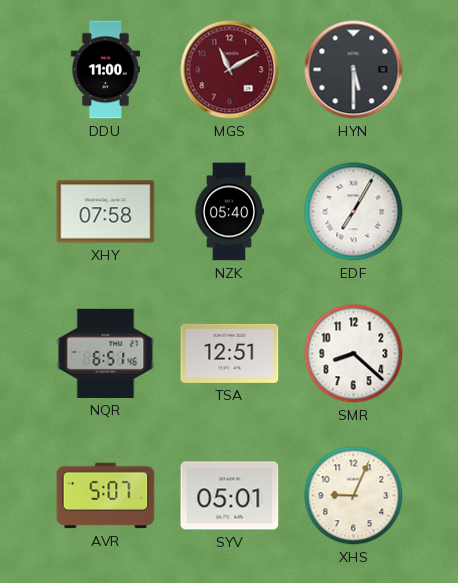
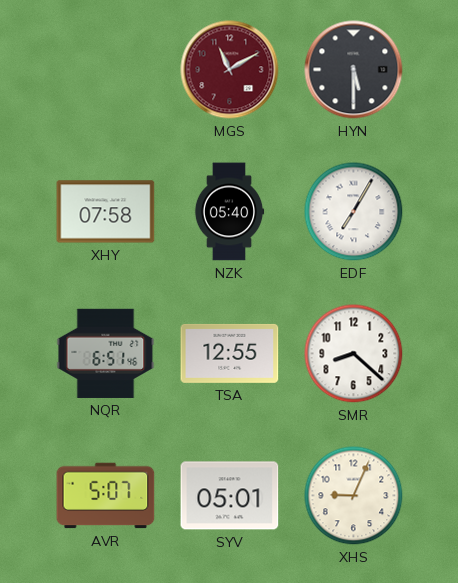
DDU: 11:00 -> none (105, 70)
TSA: 12:51 -> 12:55 (230, 353)
